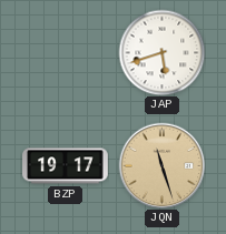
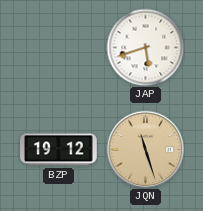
BZP: 19:17 -> 19:12 (59, 150)
